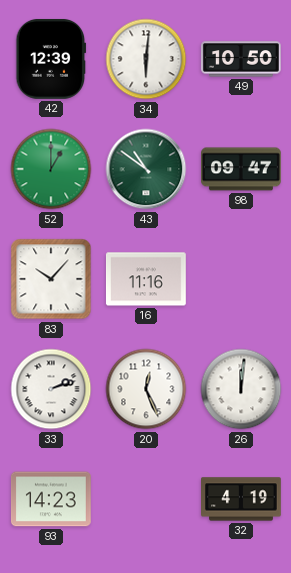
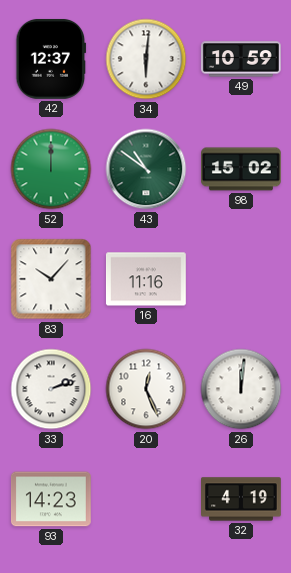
42: 12:39 -> 12:37 (51, 59)
49: 10:50 -> 10:59 (241, 59)
52: 1:00 -> 12:00 (51, 169)
98: 09:47 -> 15:02 (242, 169)
